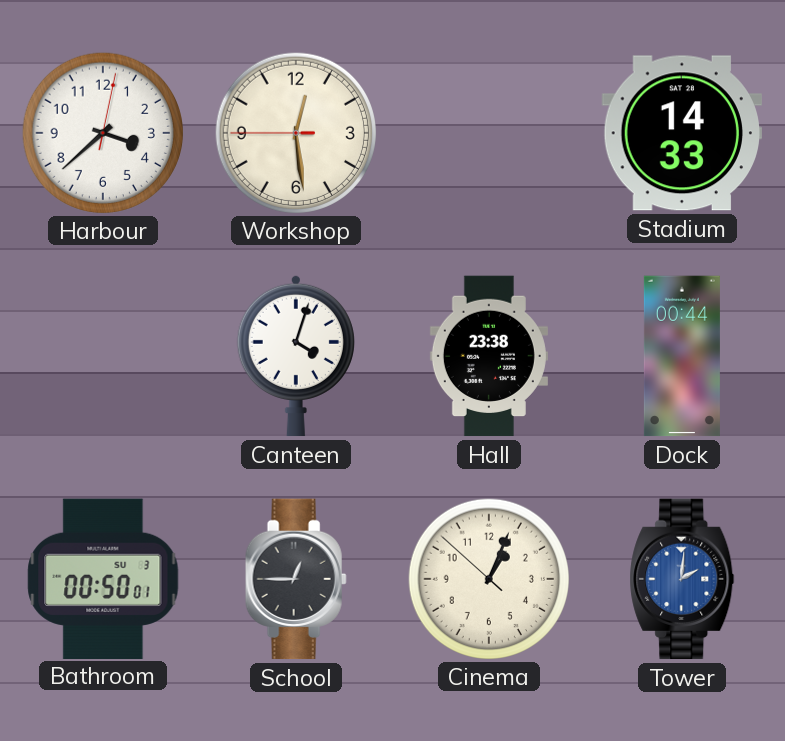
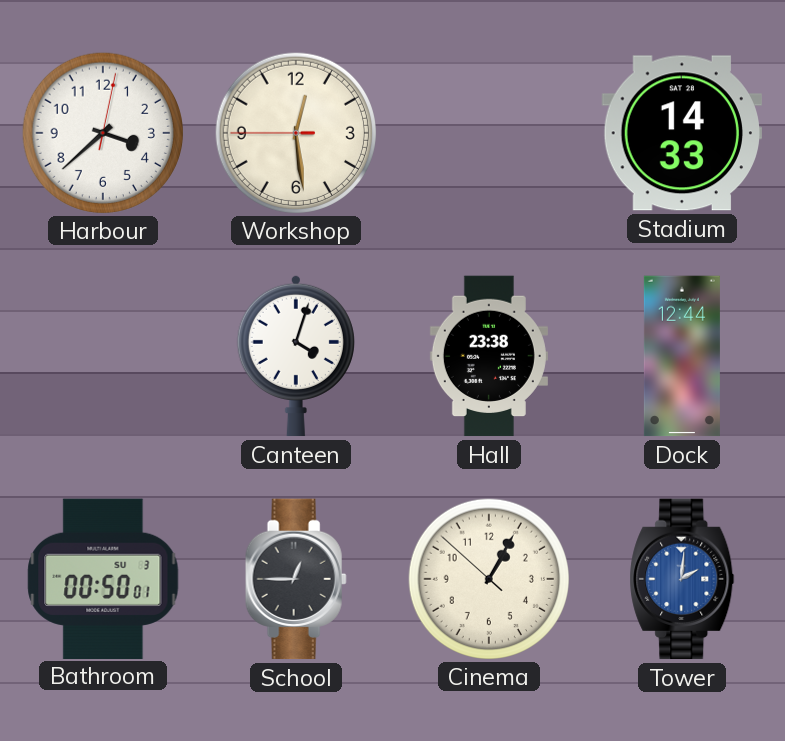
Dock: 00:44 -> 12:44 (682, 356)
Cinema: 1:03 -> 1:04 (488, 578)
